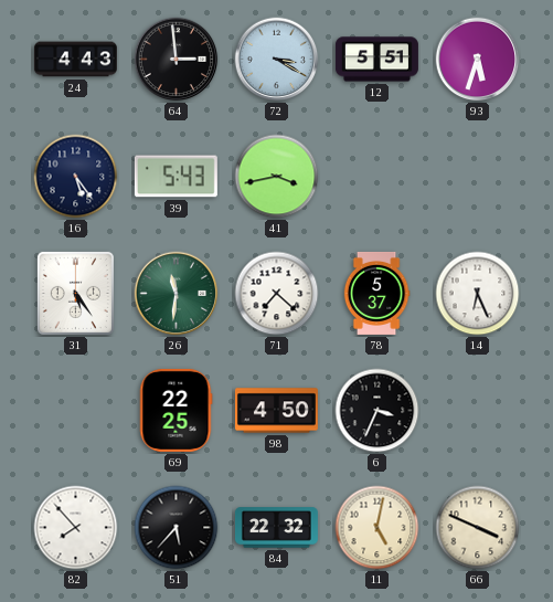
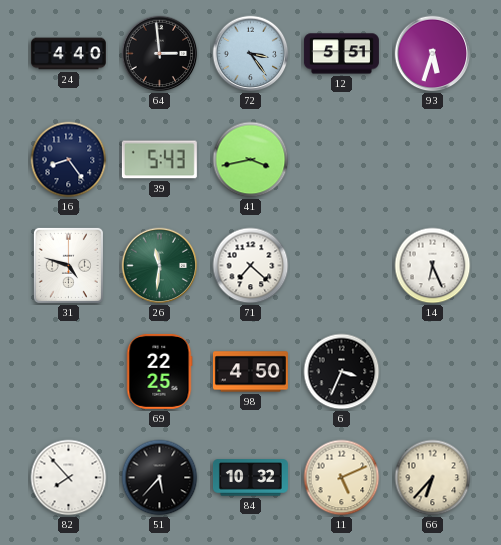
24: 4:43 -> 4:40 (68, 54)
72: 3:20 -> 3:24 (251, 54)
16: 5:24 -> 8:24 (69, 160)
31: 5:24 -> 4:48 (68, 265)
78: 5:37 -> none (376, 293)
84: 22:32 -> 10:32 (250, 478)
11: 5:02 -> 5:11 (342, 478)
66: 3:49 -> 6:37 (433, 478)
